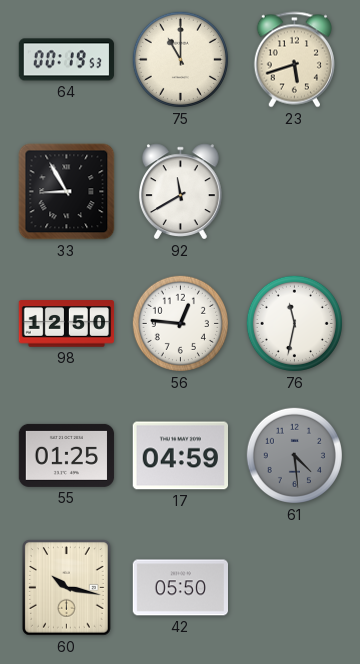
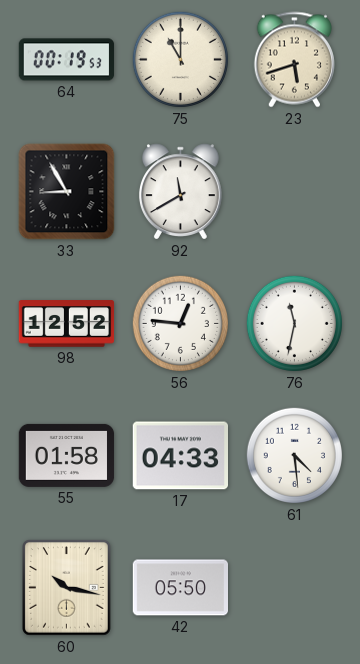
98: 12:50 -> 12:52 (67, 324)
55: 01:25 -> 01:58 (67, 455)
17: 04:59 -> 04:33 (180, 456)
61 dial: grey -> white (294, 455)
